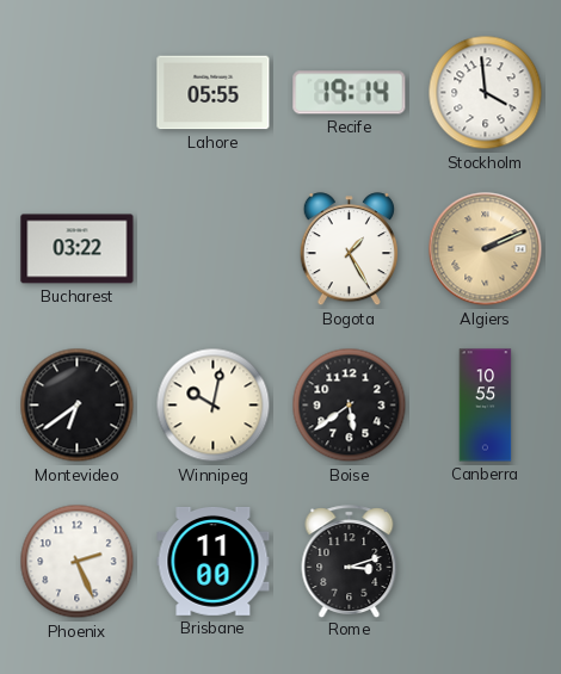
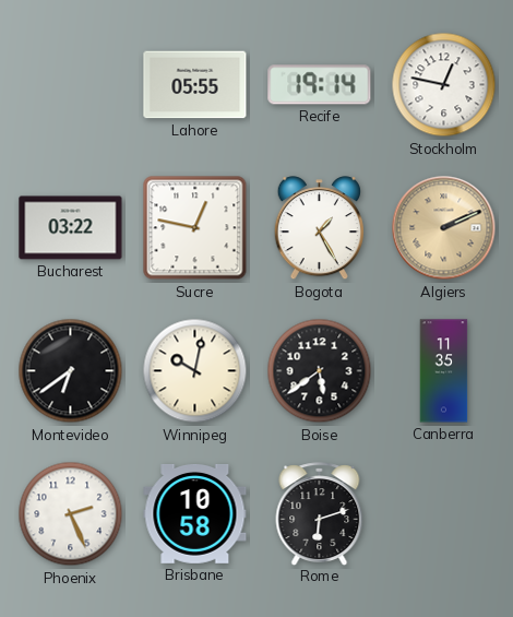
Stockholm: 3:59 -> 12:47 (444, 85)
Sucre: none -> 12:47 (195, 228)
Canberra: 10:55 -> 11:35 (444, 371)
Brisbane: 11:00 -> 10:58 (195, 514)
Rome: 3:12 -> 6:12 (320, 513)
